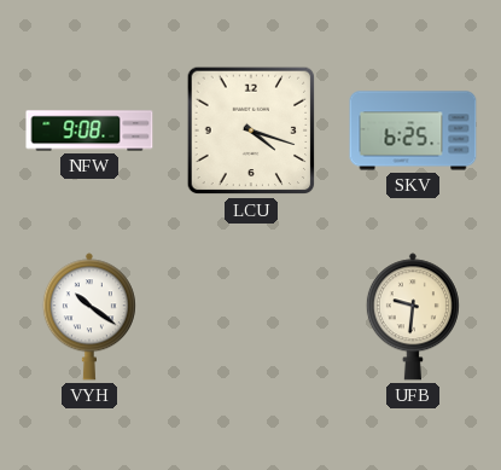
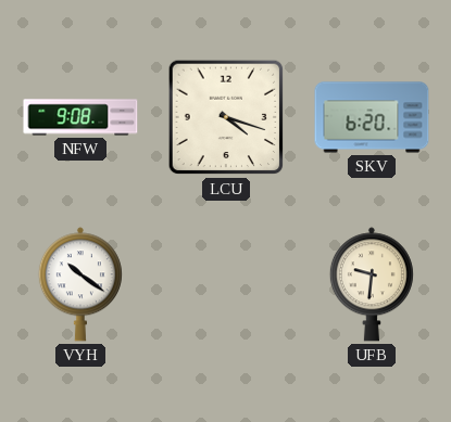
SKV: 6:25 -> 6:20 (372, 117)
